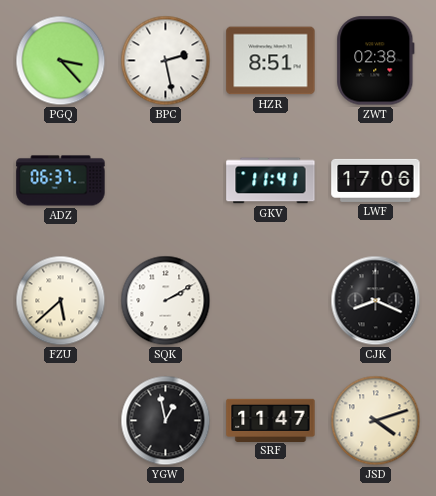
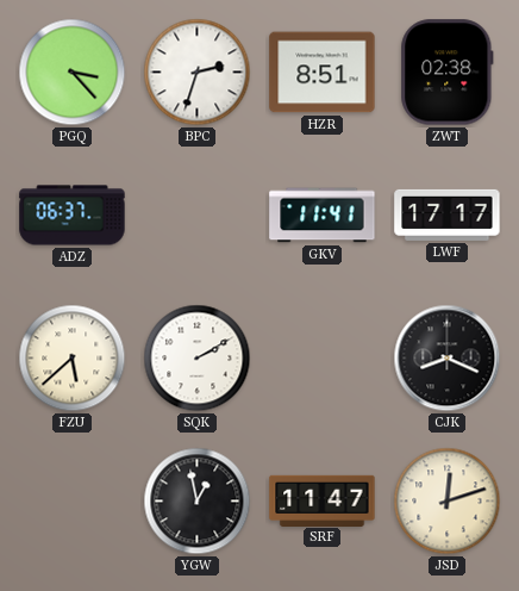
BPC: 2:28 -> 2:33 (198, 73)
LWF: 17:06 -> 17:17 (448, 214)
JSD: 4:12 -> 12:12 (448, 502)
